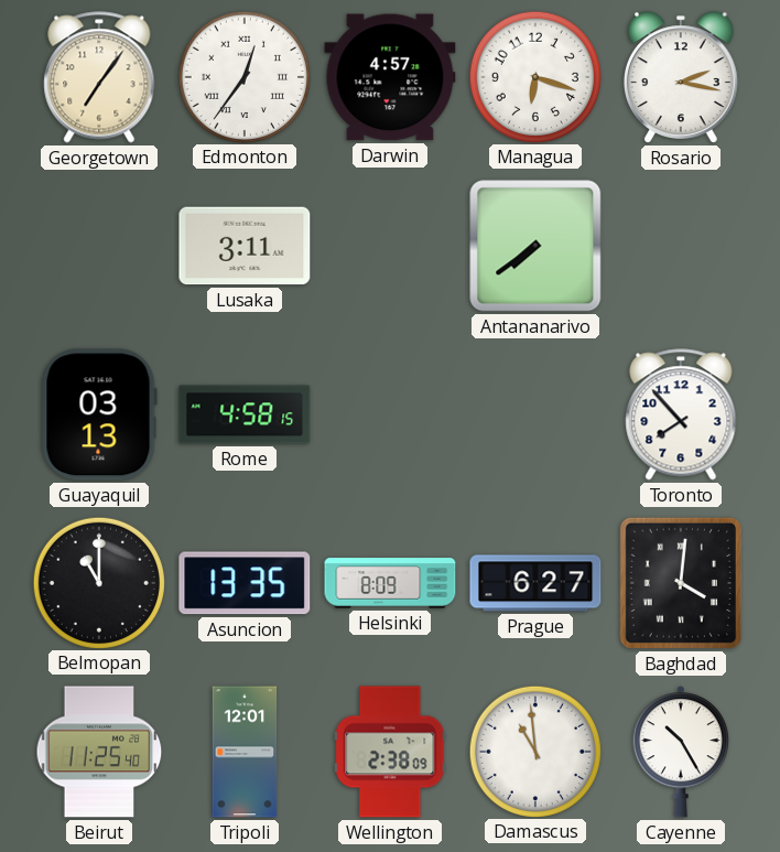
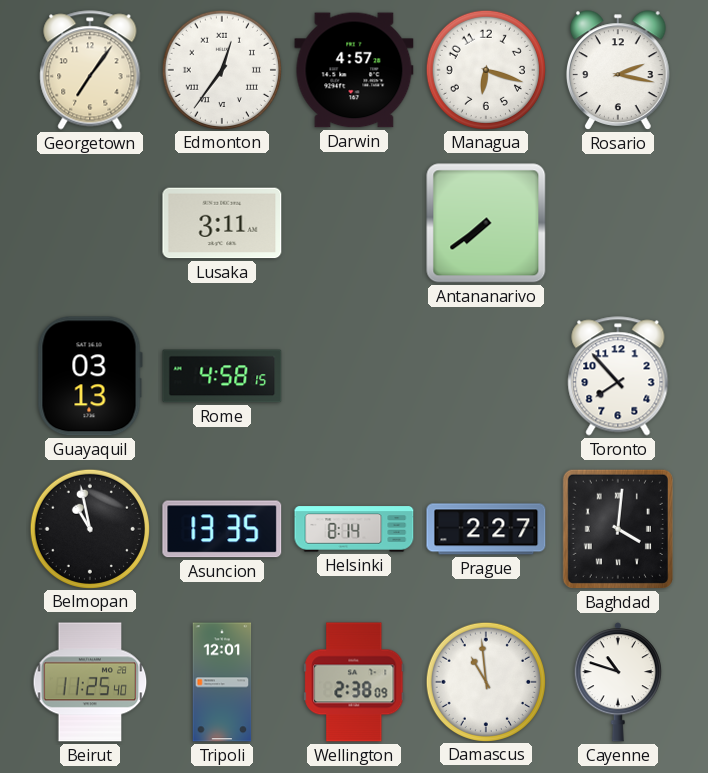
Belmopan: 11:00 -> 10:58 (89, 528)
Helsinki: 8:09 -> 8:14 (354, 529)
Prague: 6:27 -> 2:27 (486, 529)
Cayenne: 10:25 -> 10:48 (618, 682)
